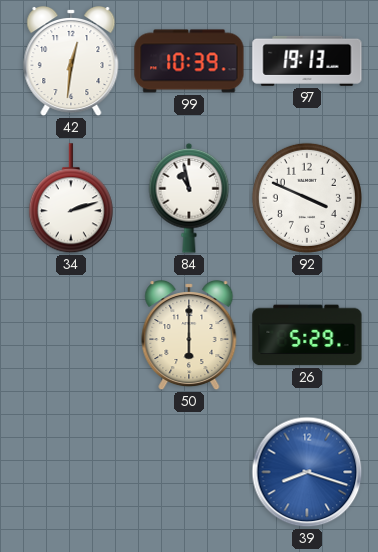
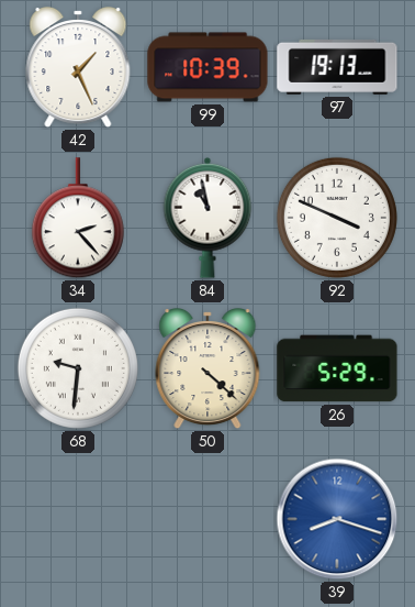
42: 12:31 -> 1:26 (78, 68)
34: 2:12 -> 2:23 (78, 219)
68: none -> 9:31 (78, 368)
50: 6:00 -> 4:22 (207, 369)
